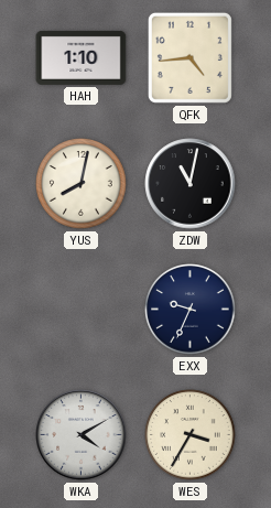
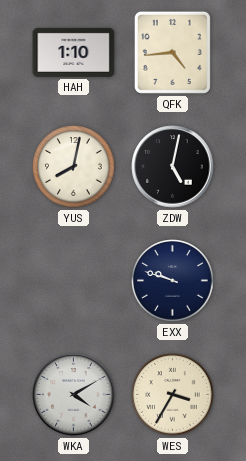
ZDW: 11:02 -> 5:02 (173, 167)
EXX: 9:34 -> 9:48 (173, 281)
